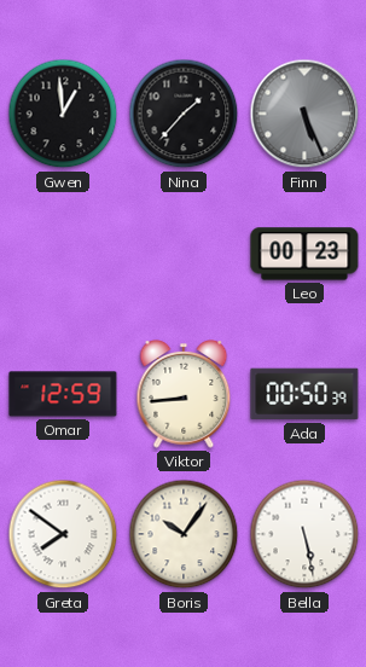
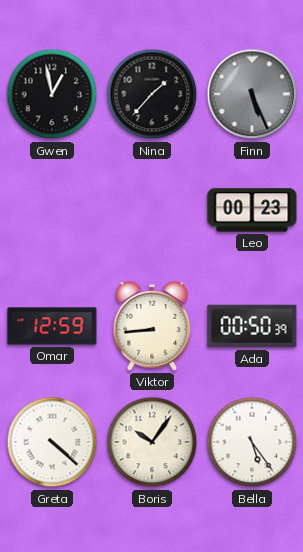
Gwen: 12:59 -> 12:58 (52, 94)
Greta: 7:51 -> 4:22 (52, 442)
Bella: 5:28 -> 5:24 (252, 442)
